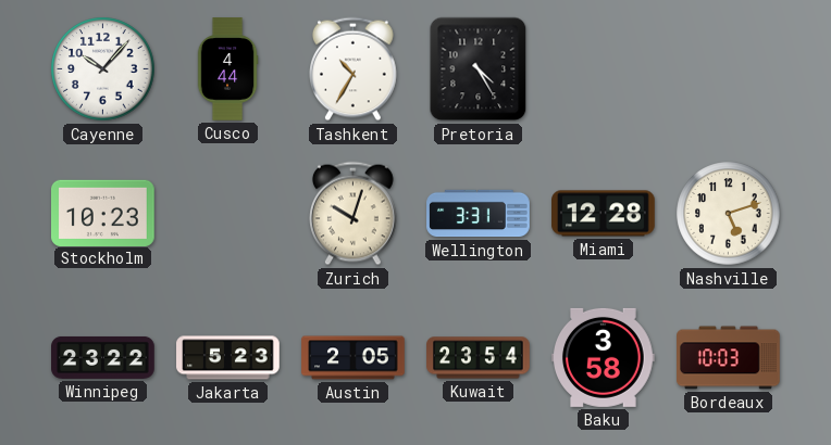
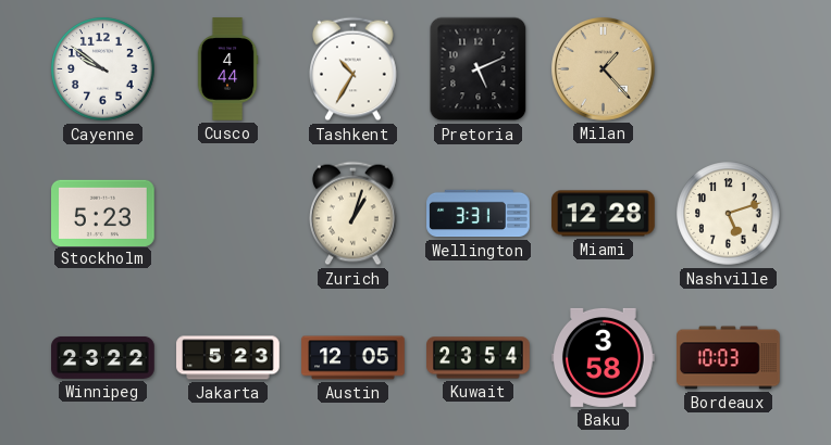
Cayenne: 10:07 -> 9:51 (103, 69)
Pretoria: 4:25 -> 5:11 (479, 69)
Milan: none -> 1:23 (604, 69)
Stockholm: 10:23 -> 5:23 (103, 213)
Zurich: 10:03 -> 1:03 (354, 214)
Austin: 2:05 -> 12:05 (354, 358)
